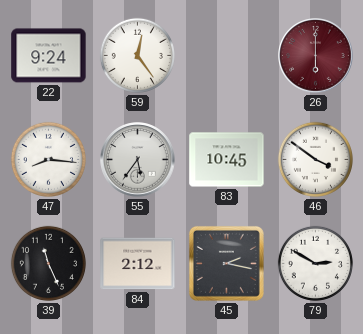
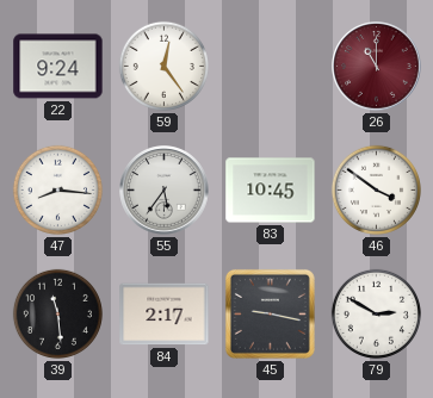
26: 6:00 -> 11:00 (377, 67)
39: 11:26 -> 11:29 (57, 313)
84: 2:12 -> 2:17 (165, 315)
45: 2:17 -> 9:17 (270, 313)
